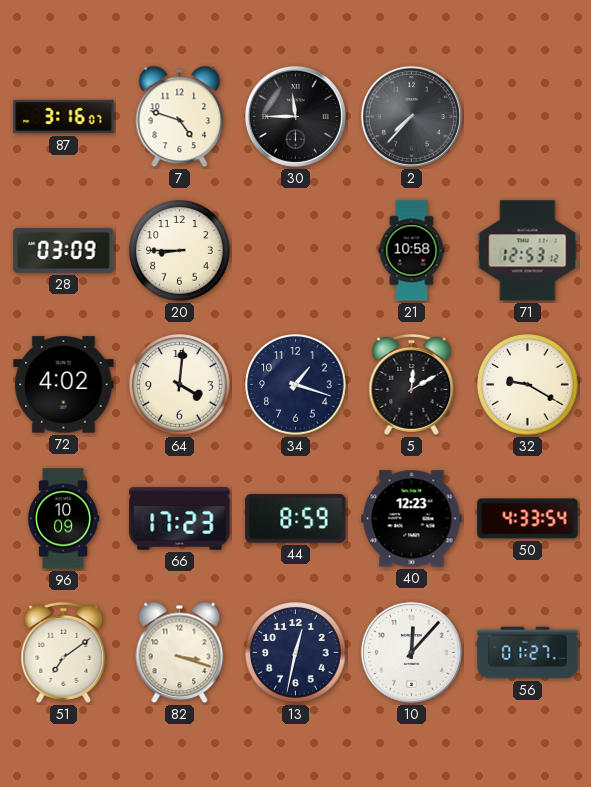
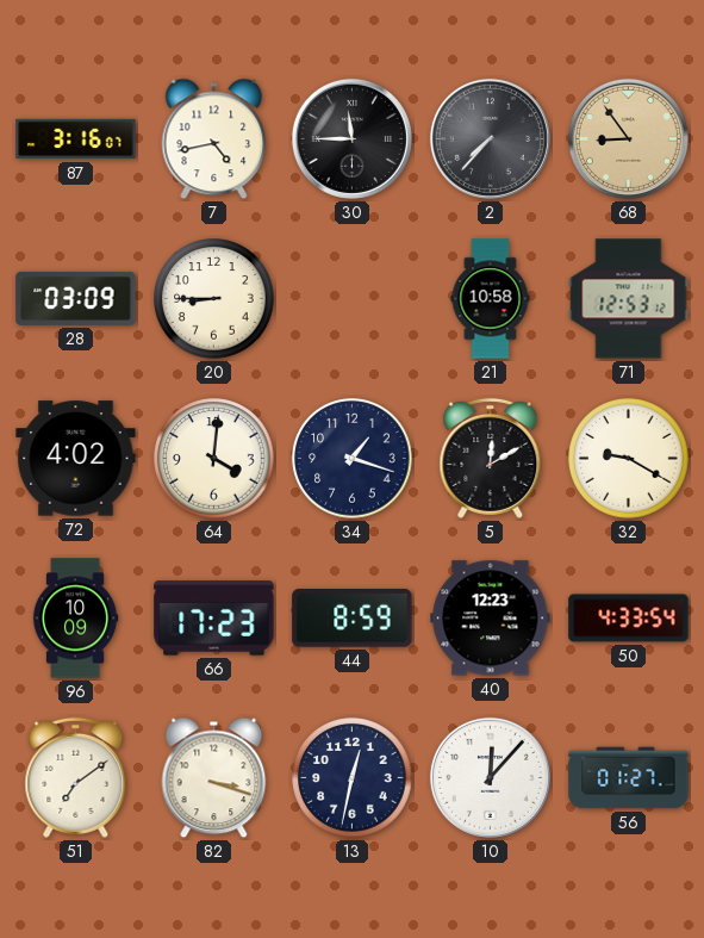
7: 4:48 -> 4:43 (214, 139)
68: none -> 8:54 (628, 138)
